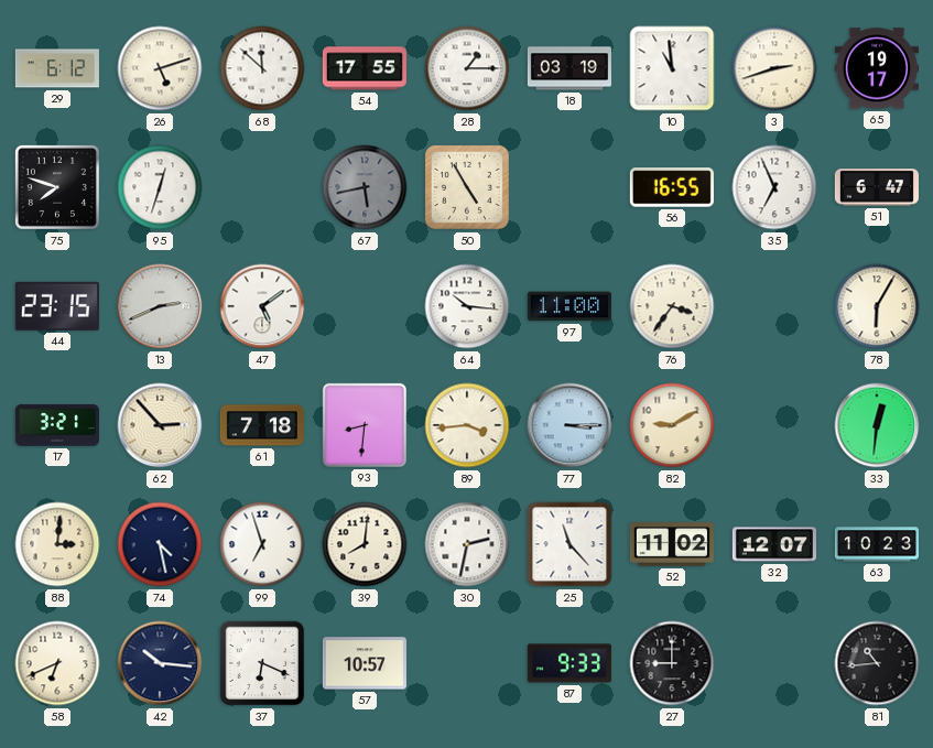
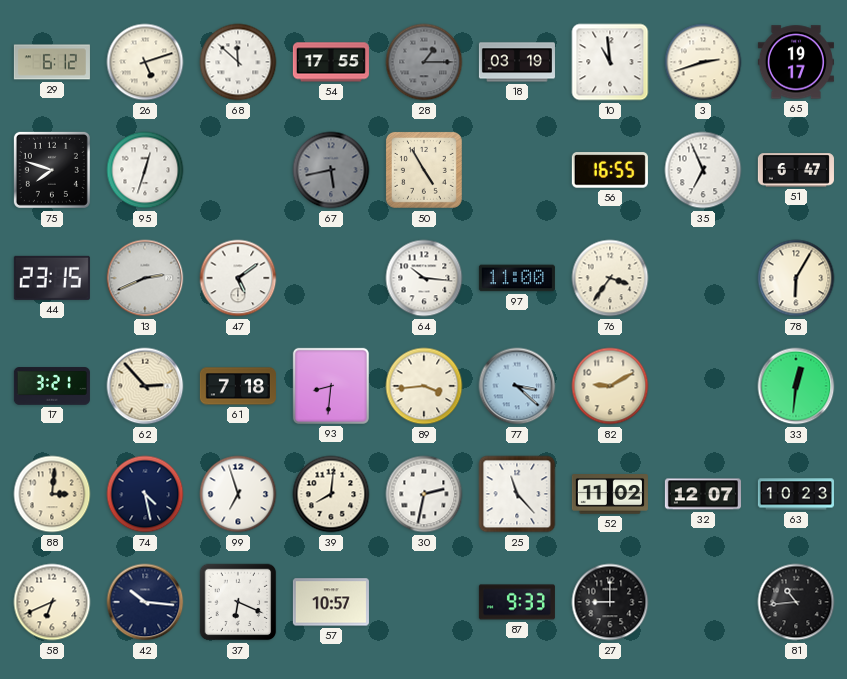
28 dial: white -> grey (424, 62)
77: 3:15 -> 3:22 (517, 386)
